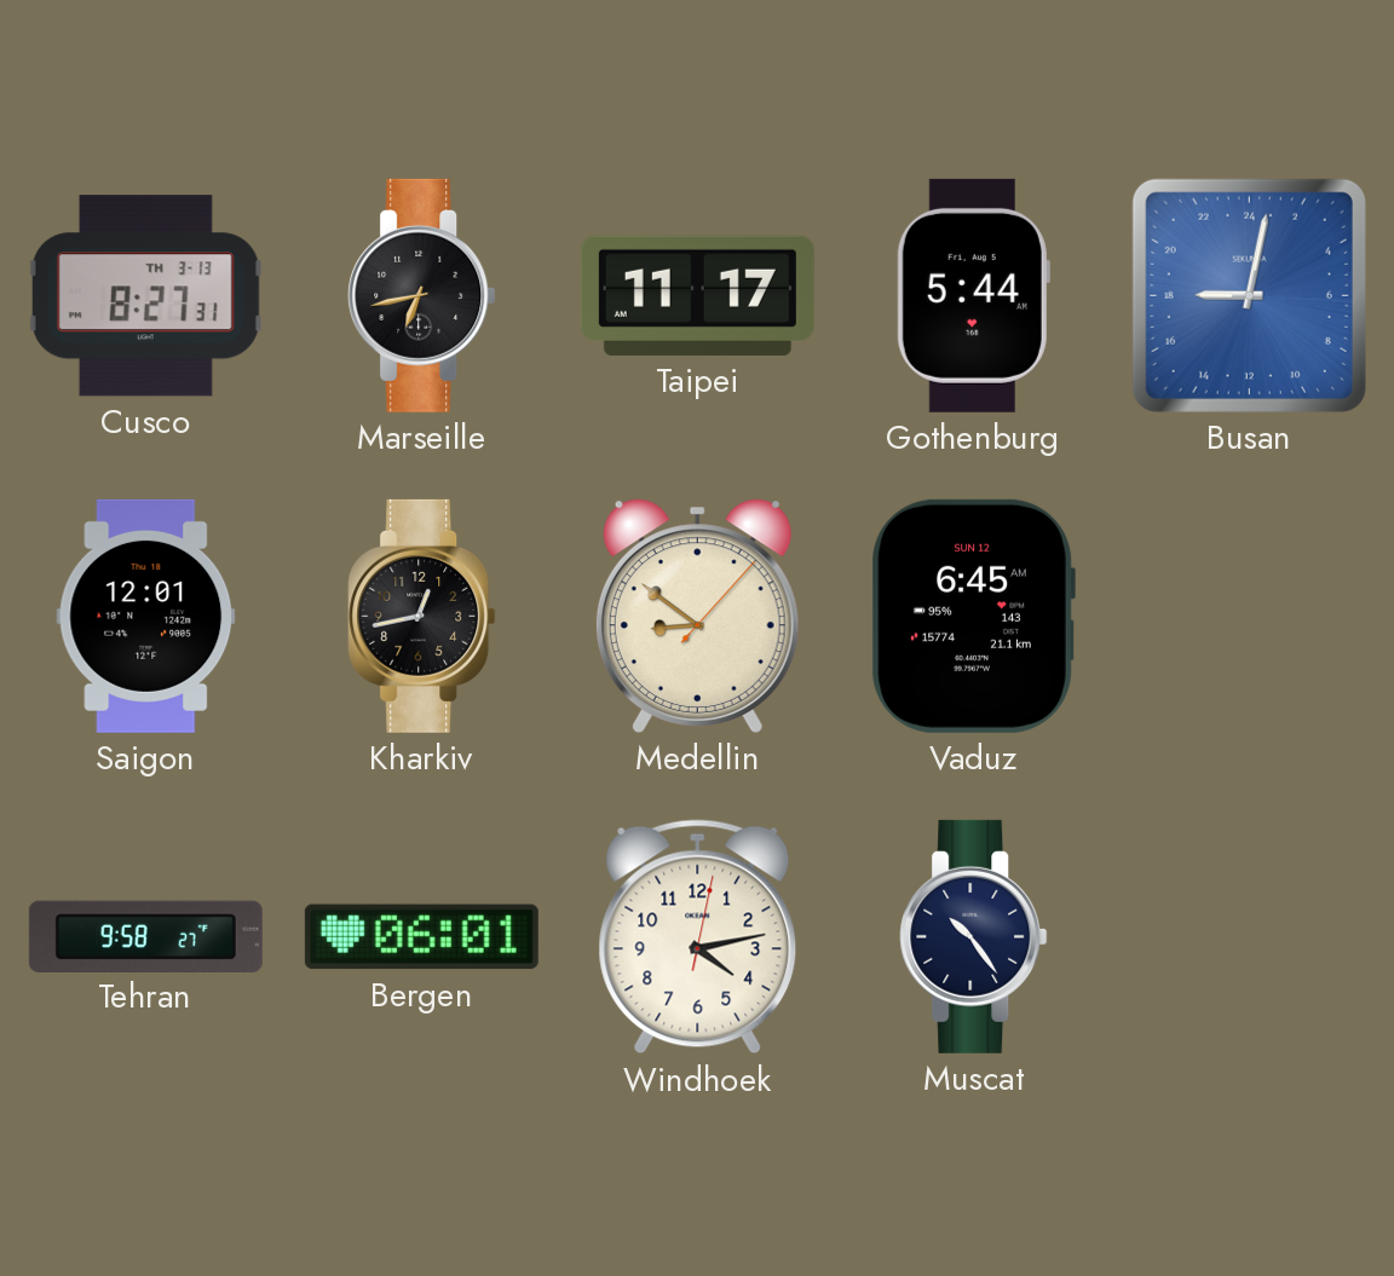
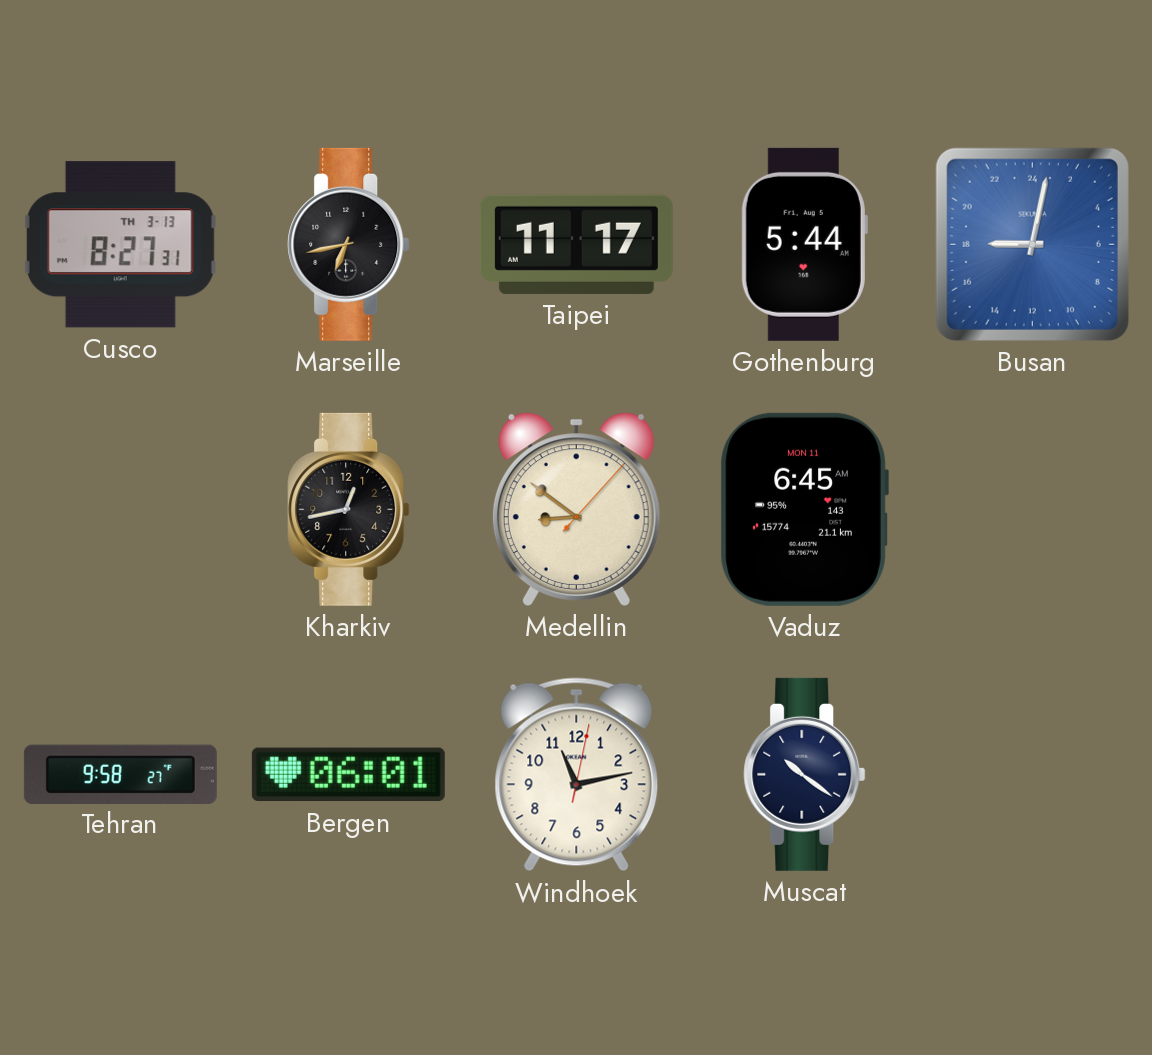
Saigon: 12:01 -> none (146, 616)
Vaduz date: SUN 12 -> MON 11 (804, 509)
Windhoek: 4:13 -> 11:13 (577, 775)
Muscat: 10:24 -> 10:21 (805, 774)
